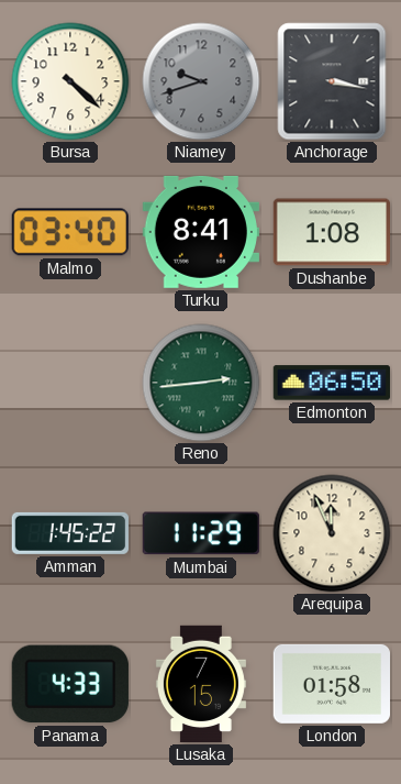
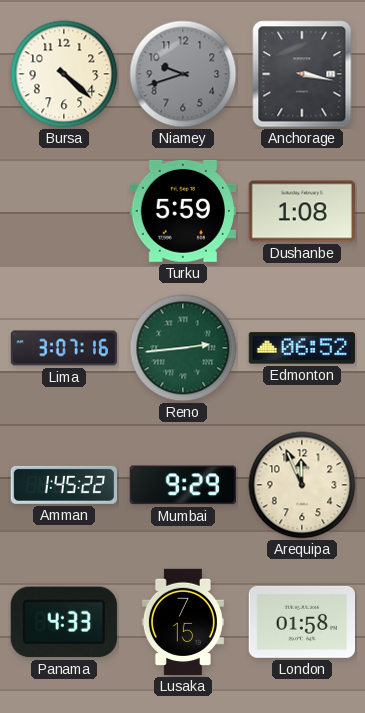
Malmo: 03:40 -> none (70, 232)
Turku: 8:41 -> 5:59 (183, 211)
Lima: none -> 3:07 (64, 348)
Edmonton: 06:50 -> 06:52 (302, 348)
Mumbai: 11:29 -> 9:29 (183, 485)
